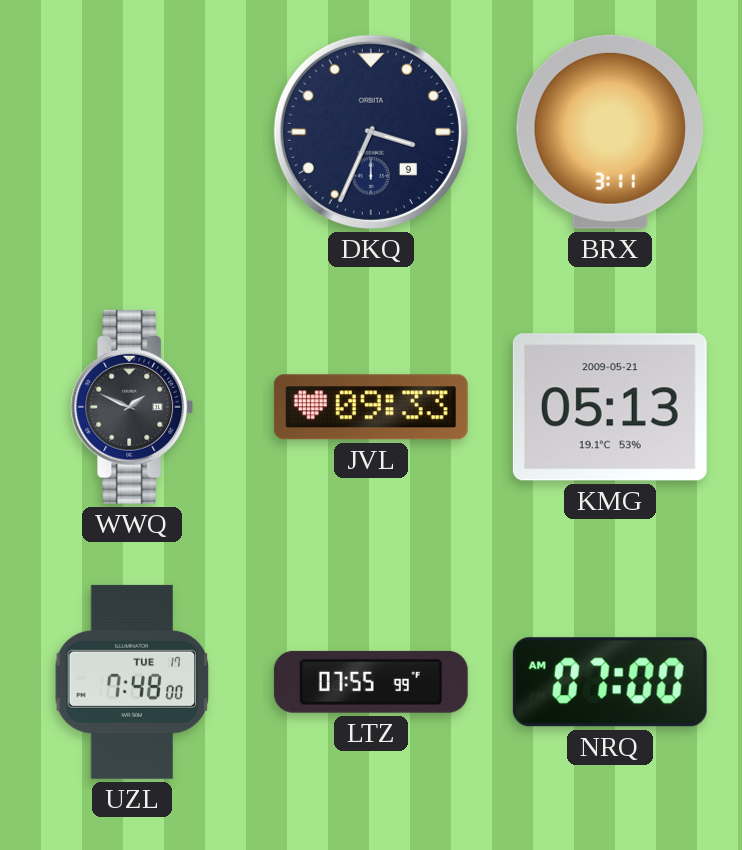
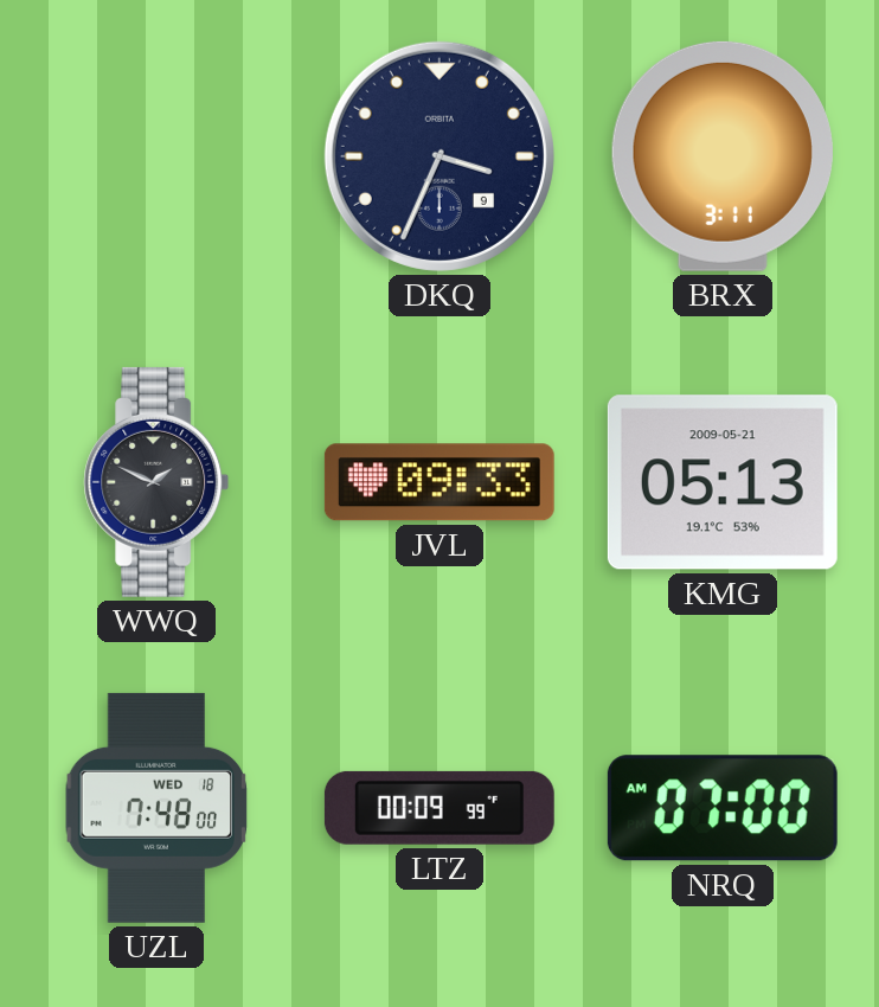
UZL date: TUE 17 -> WED 18 (156, 808)
LTZ: 07:55 -> 00:09 (439, 808)
